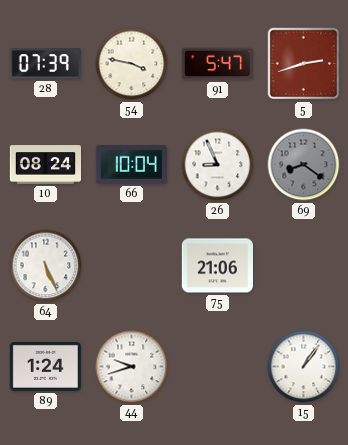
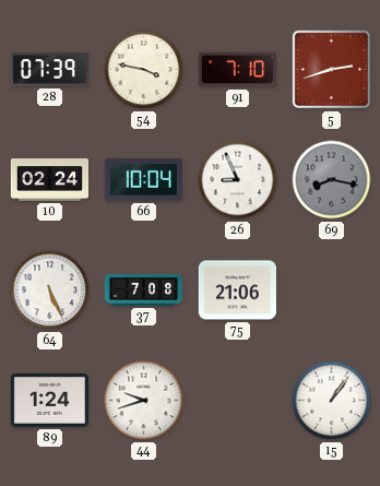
91: 5:47 -> 7:10 (237, 70)
10: 08:24 -> 02:24 (49, 180)
69: 8:21 -> 8:17 (332, 180)
37: none -> 7:08 (144, 289)
